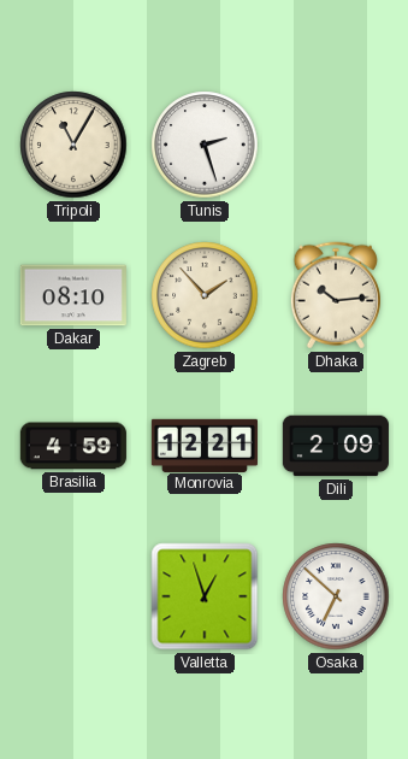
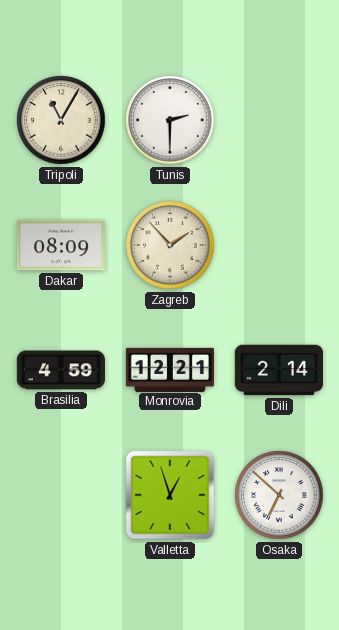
Tunis: 2:27 -> 2:30 (170, 120)
Dakar: 08:10 -> 08:09 (61, 245)
Dhaka: 10:14 -> none (336, 295)
Dili: 2:09 -> 2:14 (279, 370)
